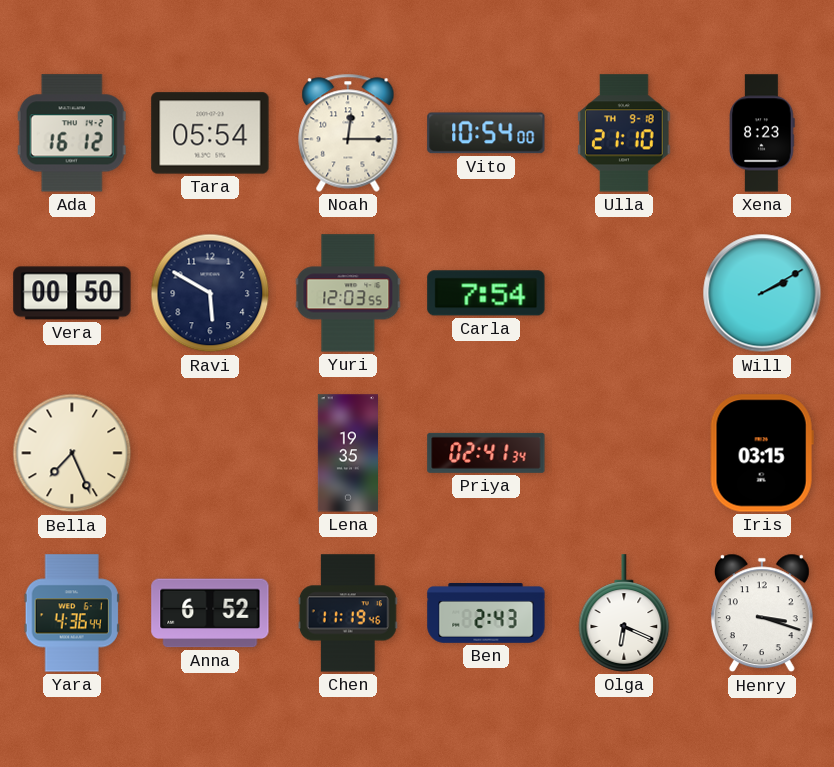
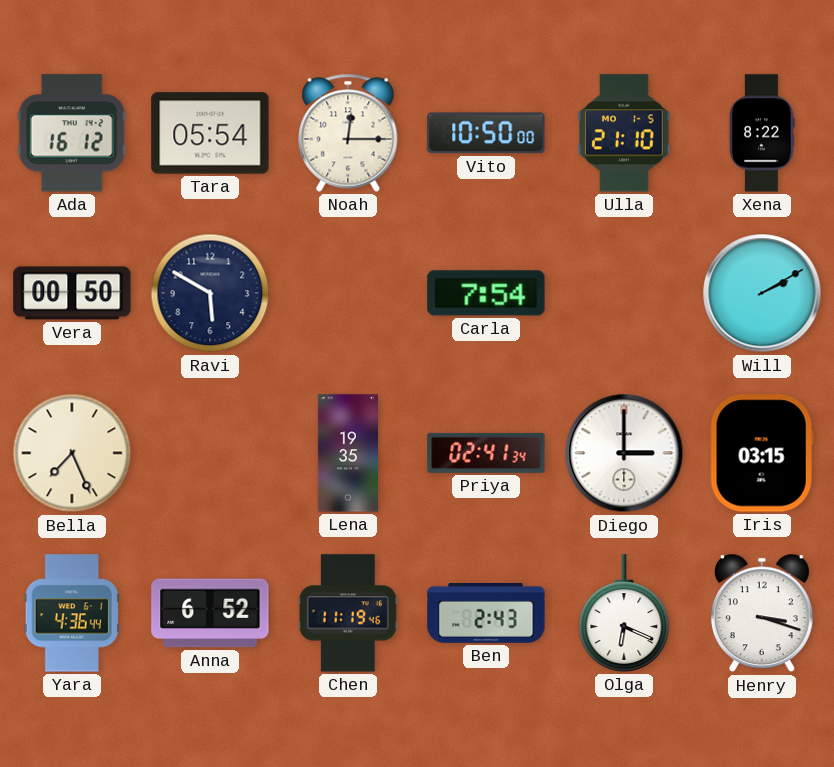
Vito: 10:54 -> 10:50 (486, 133)
Ulla date: TH 9-18 -> MO 1-5 (624, 133)
Xena: 8:23 -> 8:22 (762, 133)
Yuri: 12:03 -> none (348, 293)
Diego: none -> 3:00 (624, 453)
